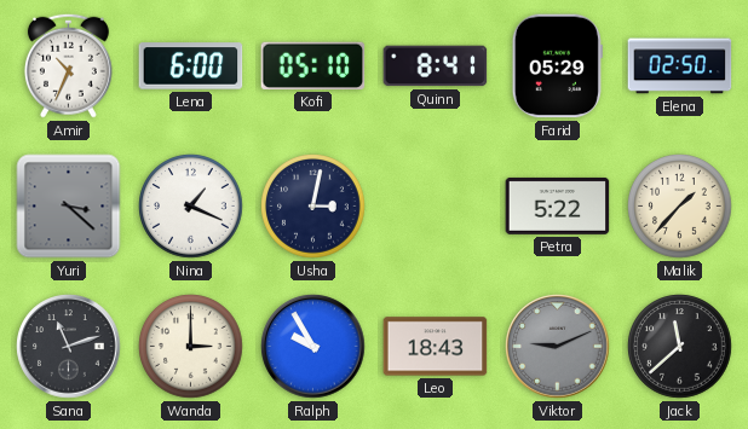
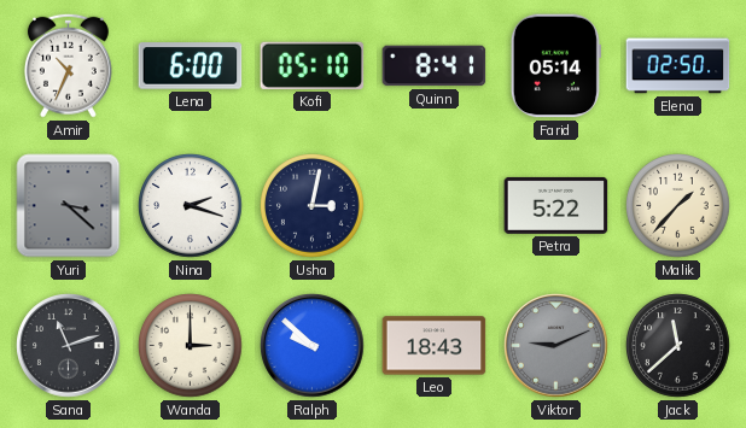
Farid: 05:29 -> 05:14 (555, 66)
Nina: 1:19 -> 2:18 (191, 206)
Ralph: 9:55 -> 9:52 (313, 346)
